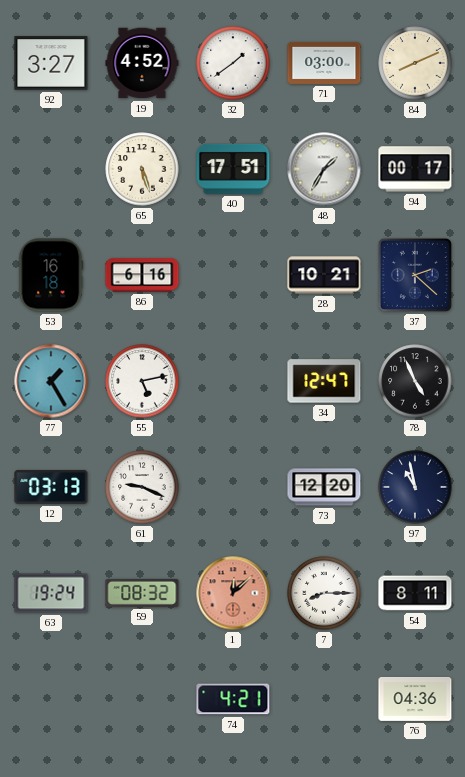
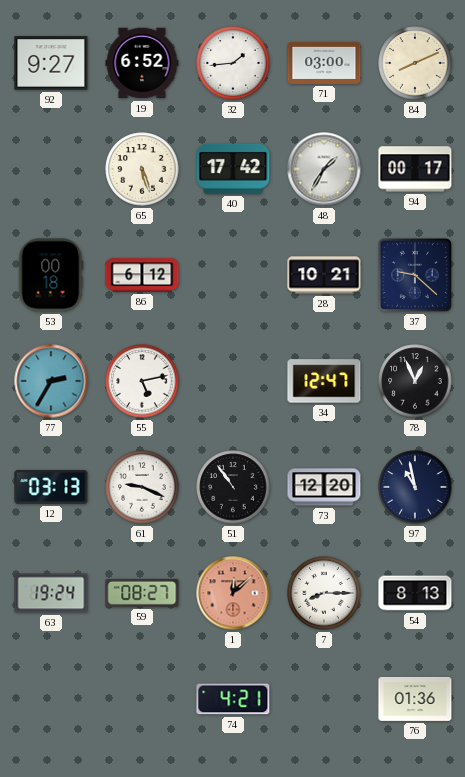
92: 3:27 -> 9:27 (51, 63)
19: 4:52 -> 6:52 (142, 63)
32: 1:39 -> 1:44 (233, 63)
40: 17:51 -> 17:42 (233, 169)
53: 16:18 -> 00:18 (51, 275)
86: 6:16 -> 6:12 (142, 275)
37: 2:22 -> 9:22 (415, 275)
77: 1:25 -> 2:35 (51, 381)
78: 4:56 -> 12:56 (415, 381)
51: none -> 10:54 (233, 487)
59: 08:32 -> 08:27 (142, 593)
54: 8:11 -> 8:13 (415, 593)
76: 04:36 -> 01:36 (415, 699)
